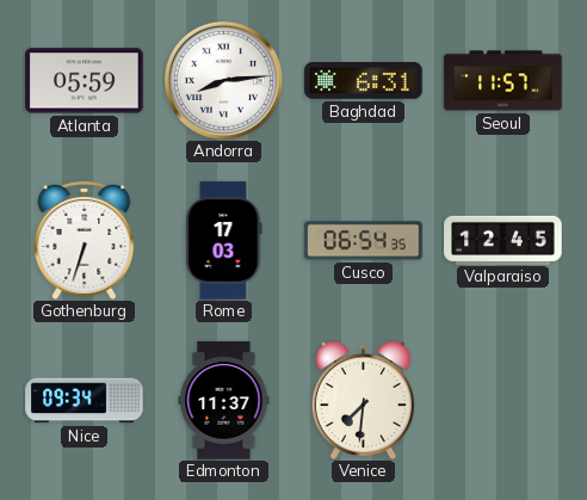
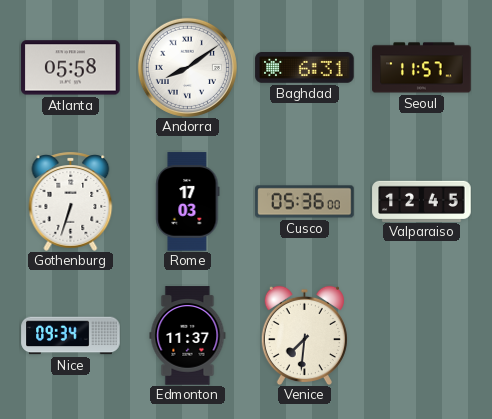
Atlanta: 05:59 -> 05:58 (71, 68)
Andorra: 8:14 -> 8:09 (187, 67)
Cusco: 06:54 -> 05:36 (305, 202)
